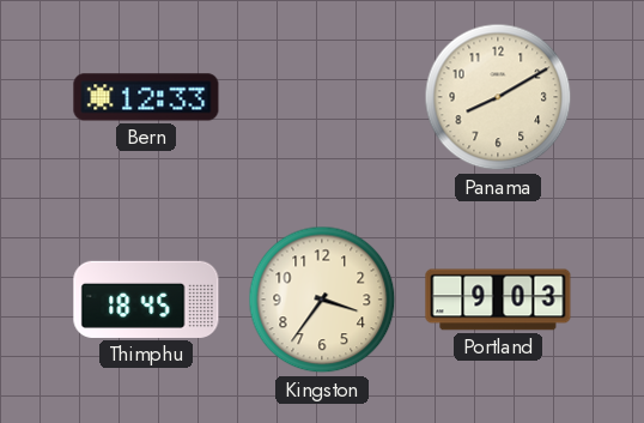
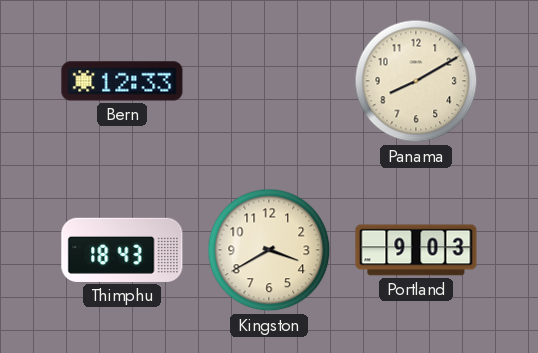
Thimphu: 18:45 -> 18:43 (122, 250)
Kingston: 3:36 -> 3:40 (269, 250)
